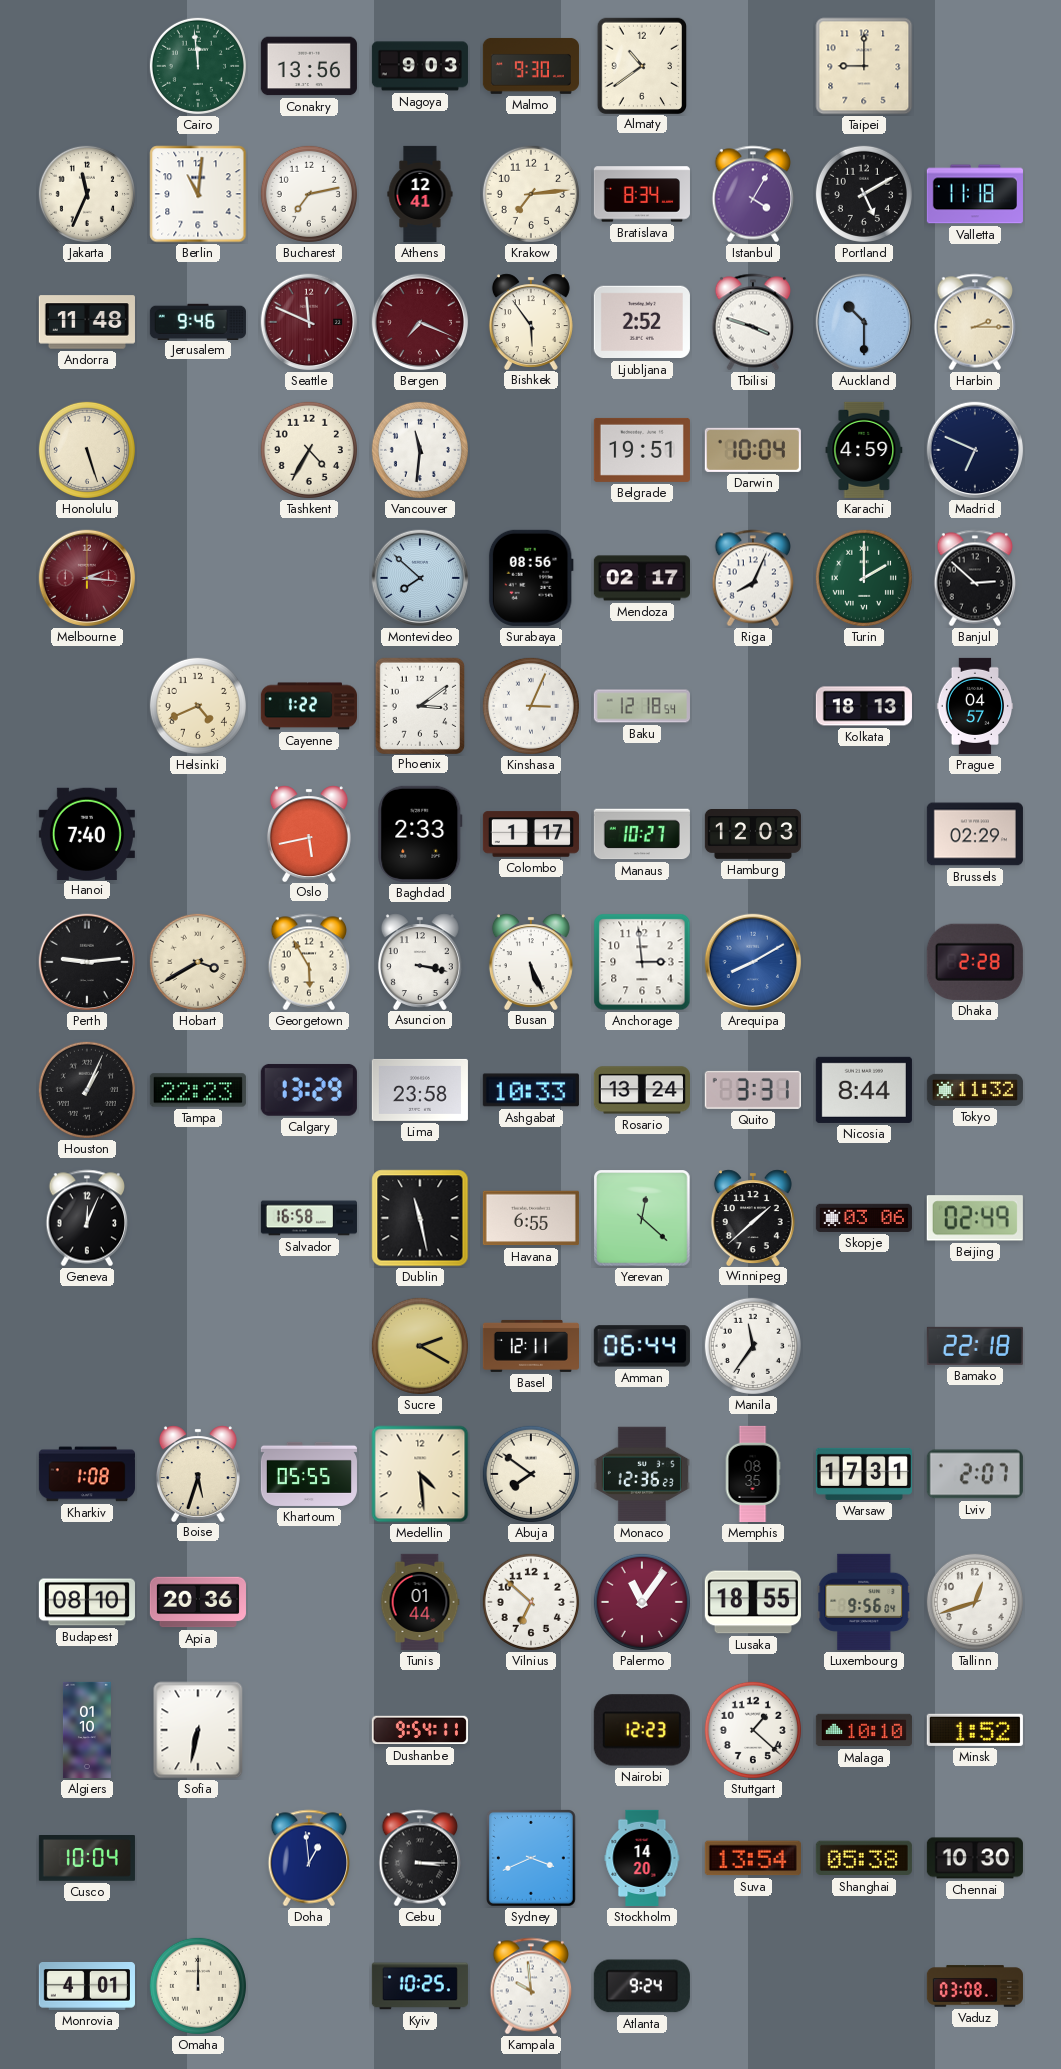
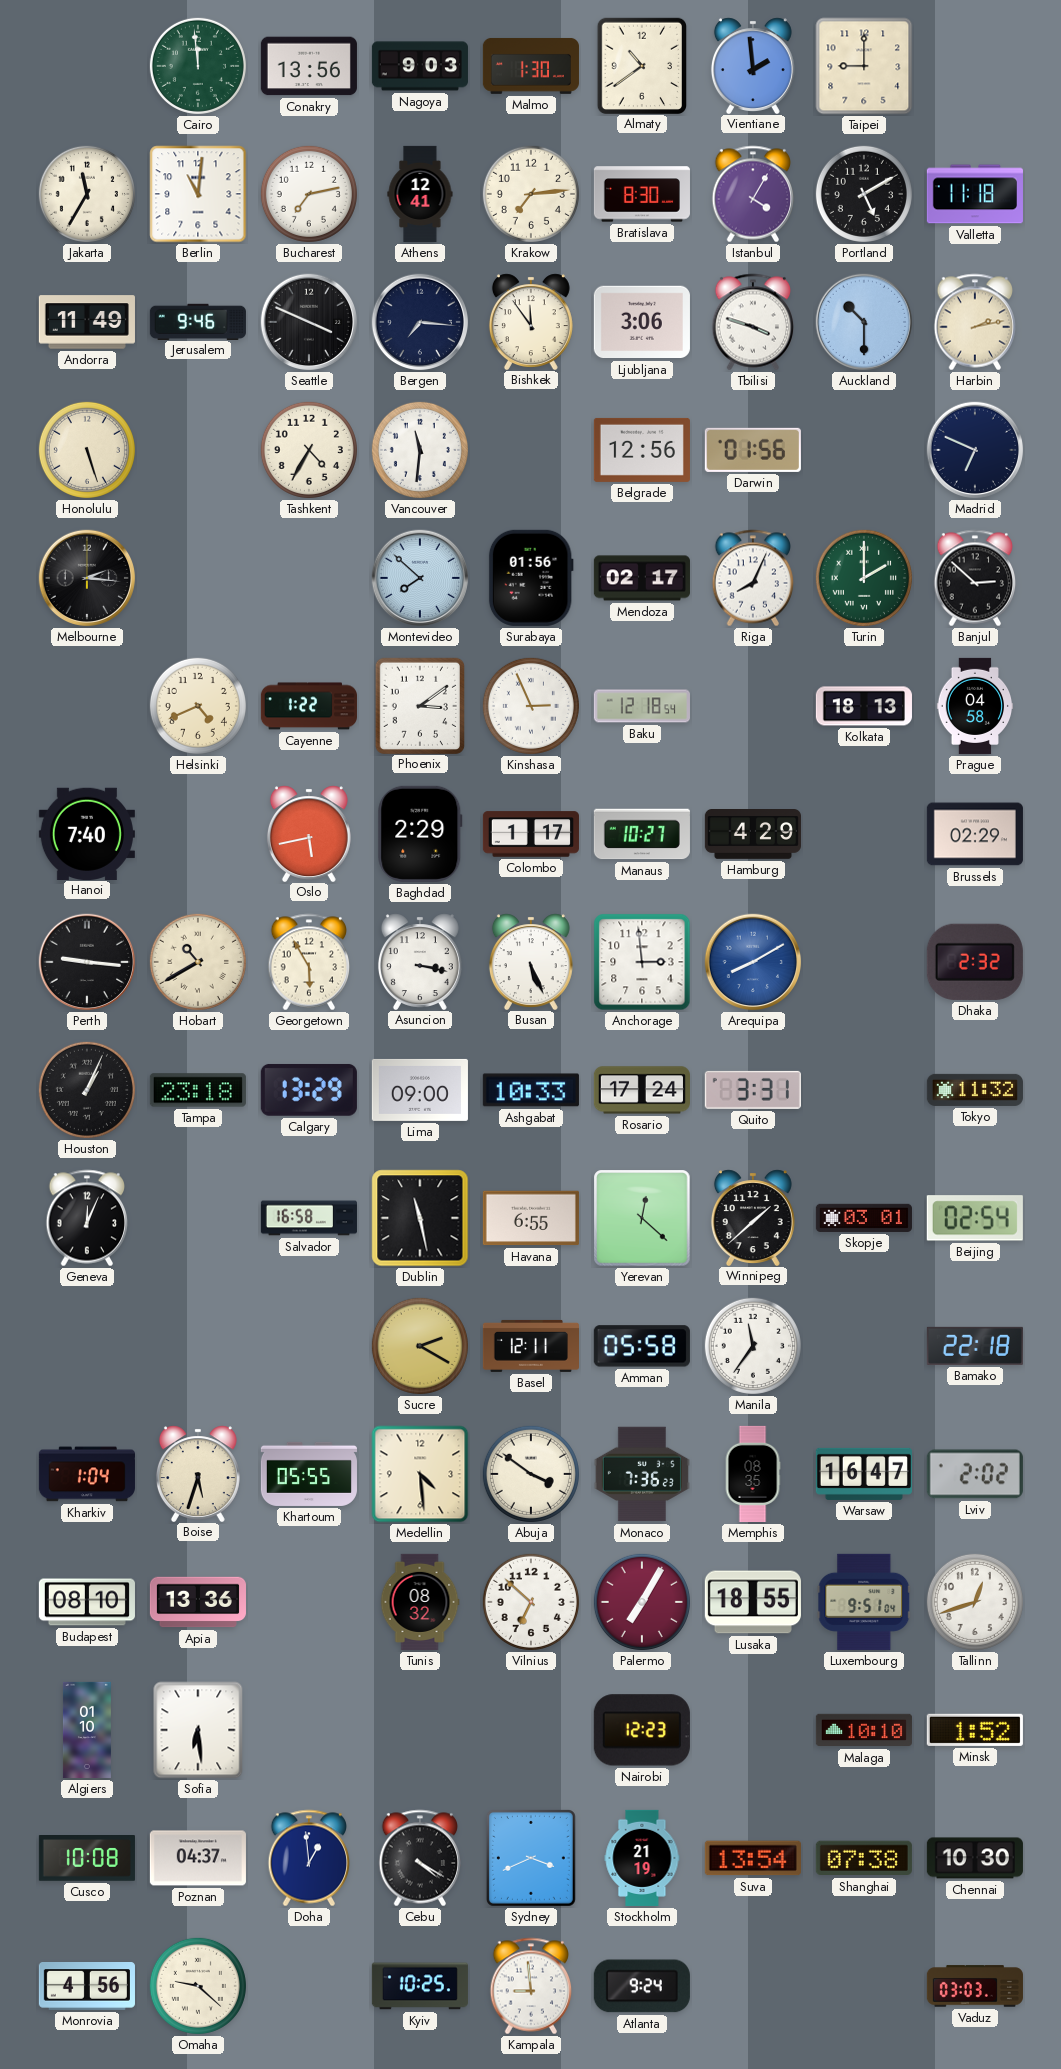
Malmo: 9:30 -> 1:30 (531, 66)
Vientiane: none -> 1:59 (753, 65)
Jakarta: 11:34 -> 11:35 (87, 194)
Bratislava: 8:34 -> 8:30 (642, 194)
Andorra: 11:48 -> 11:49 (87, 322)
Seattle: 11:49 -> 3:49 (309, 322)
Seattle dial: burgundy -> black (309, 322)
Bergen: 7:19 -> 7:16 (420, 322)
Bergen dial: burgundy -> navy (420, 322)
Bishkek: 5:54 -> 11:54 (531, 321)
Ljubljana: 2:52 -> 3:06 (642, 322)
Harbin: 2:15 -> 2:13 (975, 322)
Belgrade: 19:51 -> 12:56 (642, 450)
Darwin: 10:04 -> 01:56 (753, 450)
Karachi: 4:59 -> none (864, 450)
Melbourne dial: burgundy -> black (87, 578)
Surabaya: 08:56 -> 01:56 (531, 578)
Kinshasa: 3:04 -> 2:56 (531, 706)
Prague: 04:57 -> 04:58 (975, 706)
Baghdad: 2:33 -> 2:29 (420, 834)
Hamburg: 12:03 -> 4:29 (753, 835)
Perth: 9:14 -> 9:16 (87, 962)
Hobart: 3:40 -> 10:40 (198, 962)
Dhaka: 2:28 -> 2:32 (975, 962)
Tampa: 22:23 -> 23:18 (198, 1090)
Lima: 23:58 -> 09:00 (420, 1090)
Rosario: 13:24 -> 17:24 (642, 1090)
Nicosia: 8:44 -> none (864, 1090)
Skopje: 03:06 -> 03:01 (864, 1218)
Beijing: 02:49 -> 02:54 (975, 1218)
Amman: 06:44 -> 05:58 (642, 1346)
Kharkiv: 1:08 -> 1:04 (87, 1474)
Abuja: 7:51 -> 3:51 (531, 1474)
Monaco: 12:36 -> 7:36 (642, 1474)
Warsaw: 17:31 -> 16:47 (864, 1474)
Lviv: 2:07 -> 2:02 (975, 1474)
Apia: 20:36 -> 13:36 (198, 1602)
Tunis: 01:44 -> 08:32 (420, 1602)
Palermo: 11:06 -> 7:05 (642, 1602)
Luxembourg: 9:56 -> 9:51 (864, 1602)
Sofia: 6:32 -> 6:29 (198, 1730)
Dushanbe: 9:54 -> none (420, 1730)
Stuttgart: 1:22 -> none (753, 1730)
Cusco: 10:04 -> 10:08 (87, 1858)
Poznan: none -> 04:37 (198, 1858)
Cebu: 3:15 -> 4:20 (420, 1858)
Stockholm: 14:20 -> 21:19 (642, 1858)
Shanghai: 05:38 -> 07:38 (864, 1858)
Monrovia: 4:01 -> 4:56 (87, 1986)
Omaha: 12:00 -> 9:22 (198, 1986)
Kampala: 9:59 -> 8:59 (531, 1986)
Vaduz: 03:08 -> 03:03 (975, 1986)
